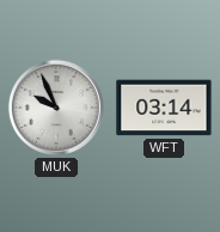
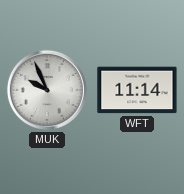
WFT: 03:14 -> 11:14 (137, 90)
